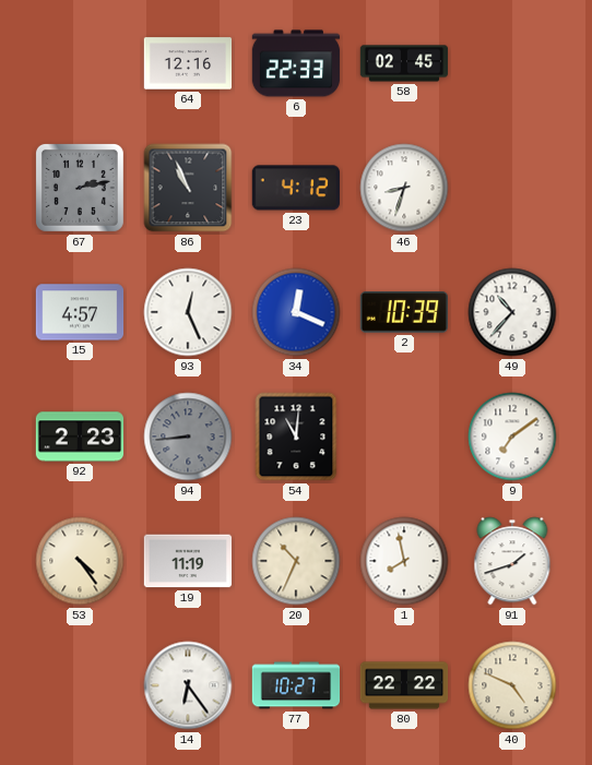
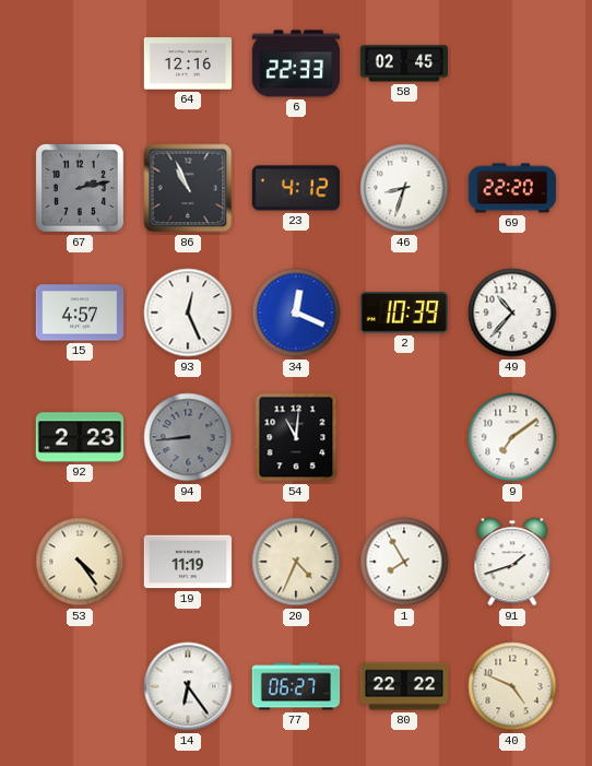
69: none -> 22:20 (512, 188)
20: 10:34 -> 4:34 (296, 562)
1: 7:58 -> 7:55 (404, 562)
77: 10:27 -> 06:27 (296, 686)
